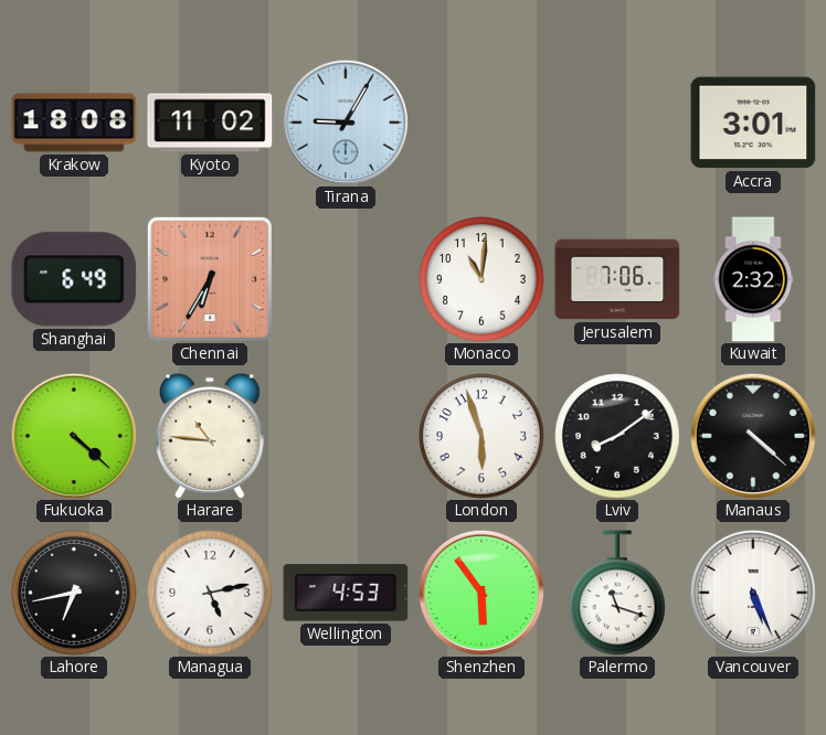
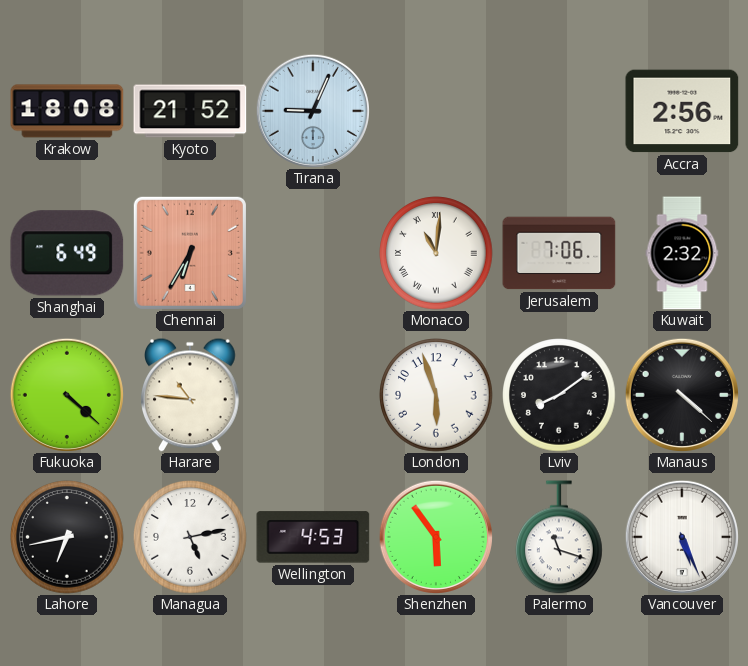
Kyoto: 11:02 -> 21:52 (190, 111)
Tirana: 9:05 -> 9:04 (313, 111)
Accra: 3:01 -> 2:56 (682, 111)
Monaco numerals: Arabic -> Roman (436, 253)
